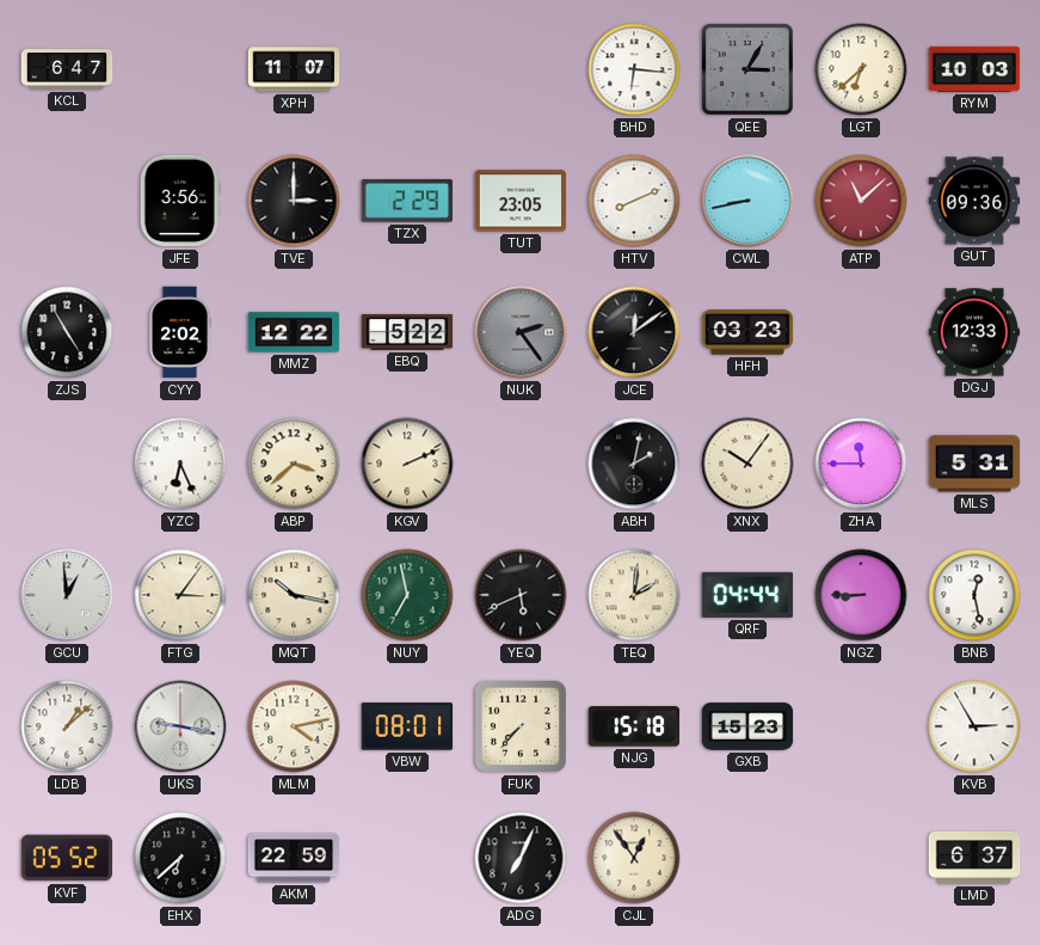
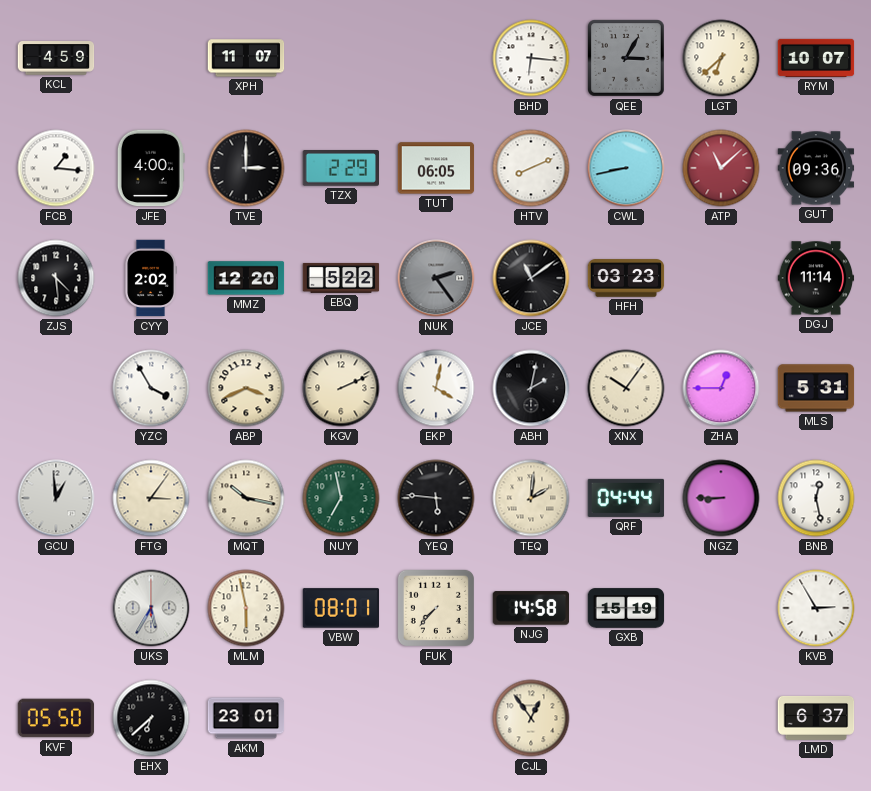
KCL: 6:47 -> 4:59 (56, 58)
RYM: 10:03 -> 10:07 (816, 58)
FCB: none -> 1:16 (56, 168)
JFE: 3:56 -> 4:00 (151, 168)
TUT: 23:05 -> 06:05 (436, 168)
ZJS: 4:55 -> 4:29 (56, 278)
MMZ: 12:22 -> 12:20 (246, 278)
JCE: 12:09 -> 11:09 (531, 278)
DGJ: 12:33 -> 11:14 (816, 278)
YZC: 6:26 -> 3:55 (151, 388)
ABP: 3:38 -> 3:41 (246, 388)
EKP: none -> 4:02 (436, 388)
ZHA: 11:45 -> 12:45 (721, 388)
YEQ: 5:41 -> 5:46 (436, 498)
LDB: 1:08 -> none (67, 726)
UKS: 9:17 -> 5:35 (151, 608)
MLM: 4:13 -> 5:58 (246, 608)
NJG: 15:18 -> 14:58 (531, 608)
GXB: 15:23 -> 15:19 (626, 608)
KVF: 05:52 -> 05:50 (56, 718)
AKM: 22:59 -> 23:01 (246, 718)
ADG: 7:04 -> none (521, 858)
